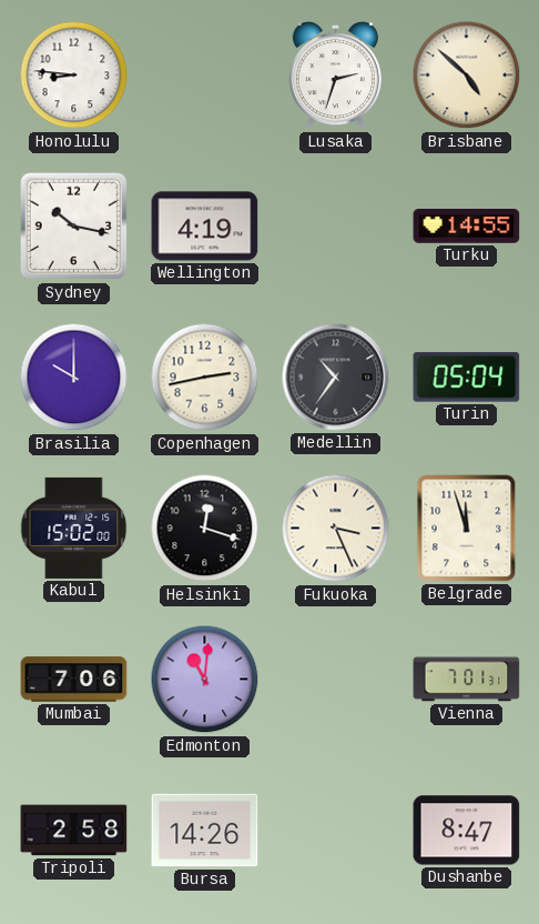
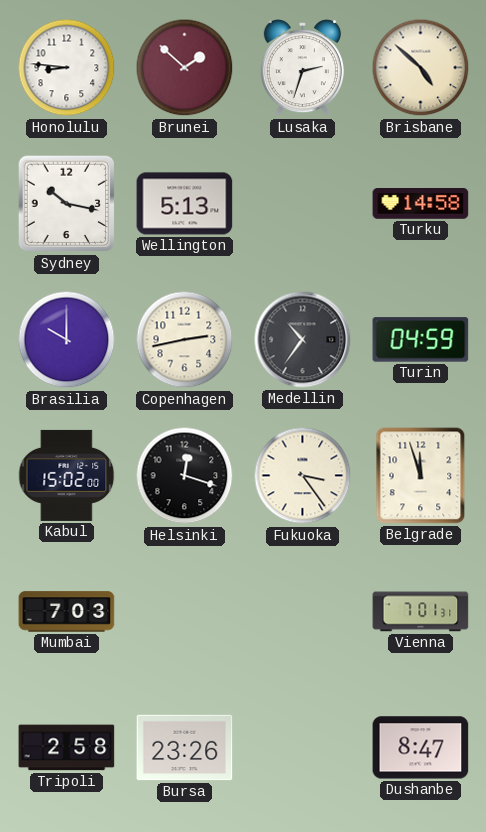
Brunei: none -> 1:52 (185, 68)
Wellington: 4:19 -> 5:13 (185, 204)
Turku: 14:55 -> 14:58 (421, 204)
Turin: 05:04 -> 04:59 (421, 340)
Fukuoka: 3:26 -> 3:24 (303, 476)
Mumbai: 7:06 -> 7:03 (67, 612)
Edmonton: 11:01 -> none (205, 680)
Bursa: 14:26 -> 23:26 (185, 748)
